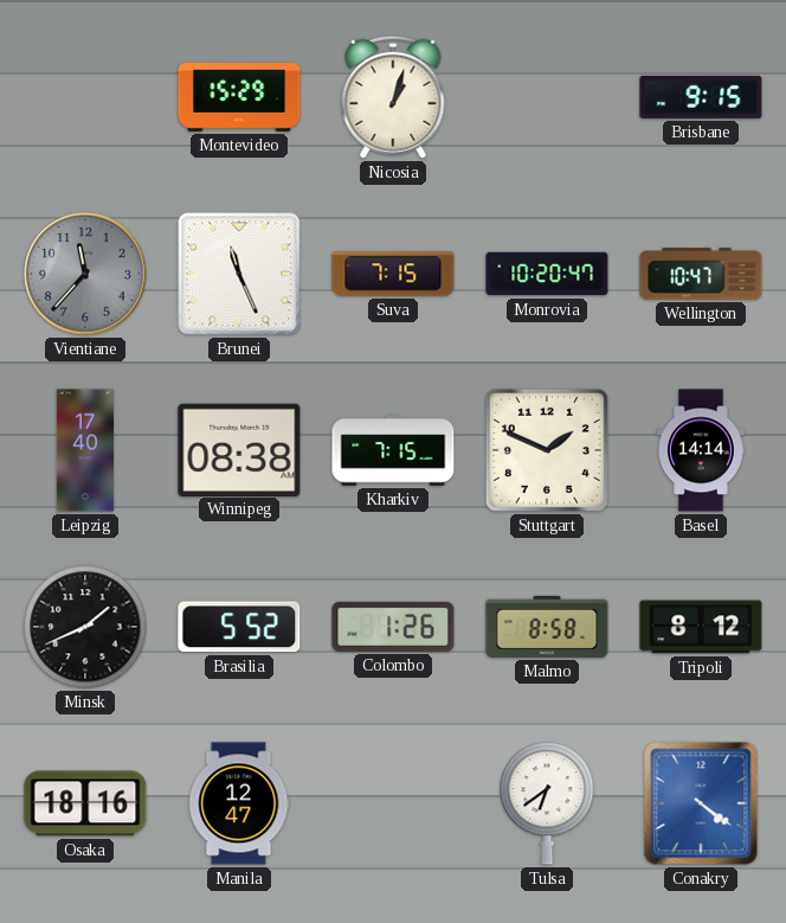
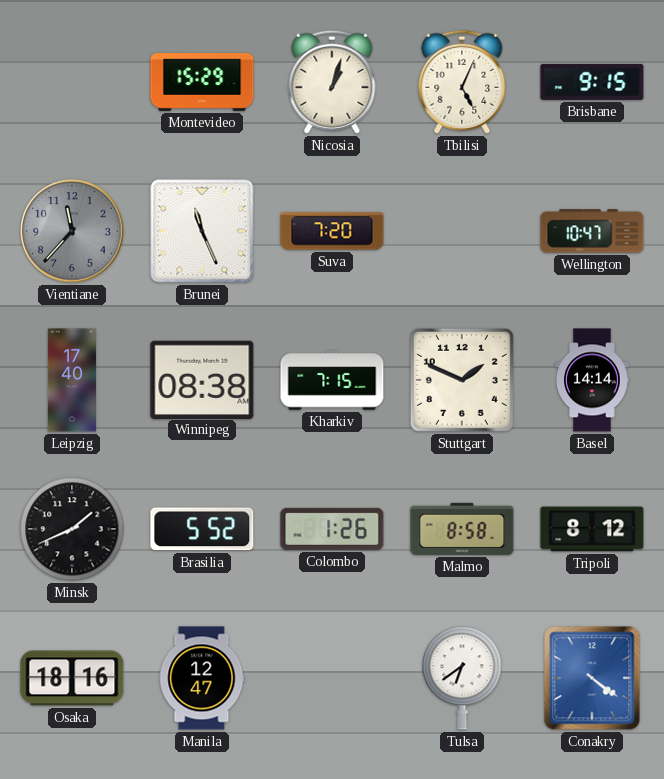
Tbilisi: none -> 5:04 (462, 82)
Suva: 7:15 -> 7:20 (332, 231)
Monrovia: 10:20 -> none (547, 274)
